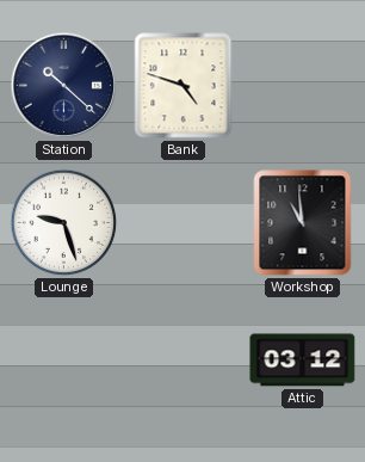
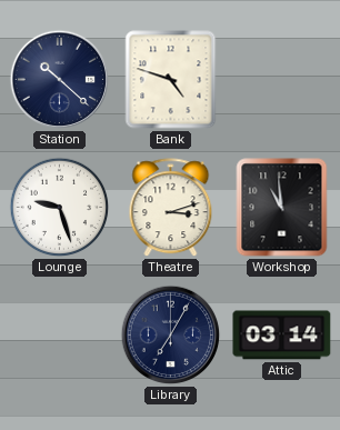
Theatre: none -> 3:12 (171, 208)
Library: none -> 7:05 (171, 336)
Attic: 03:12 -> 03:14 (282, 336)
